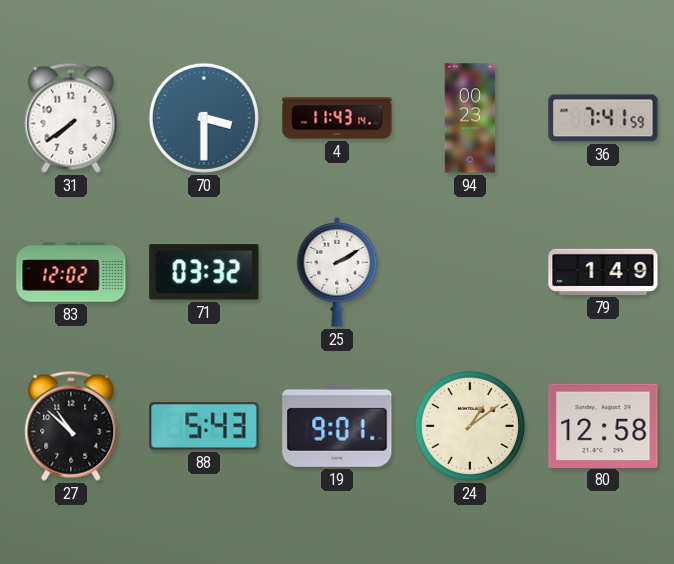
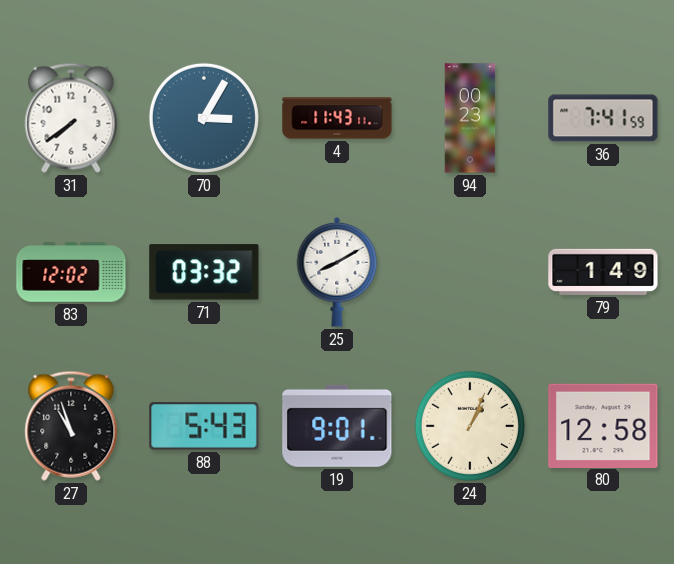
70: 3:30 -> 3:05 (204, 118)
4: 11:43:14 -> 11:43:11 (337, 118)
25: 2:10 -> 8:10 (337, 272)
27: 10:52 -> 10:57 (71, 426)
24: 1:09 -> 1:04 (470, 426)
